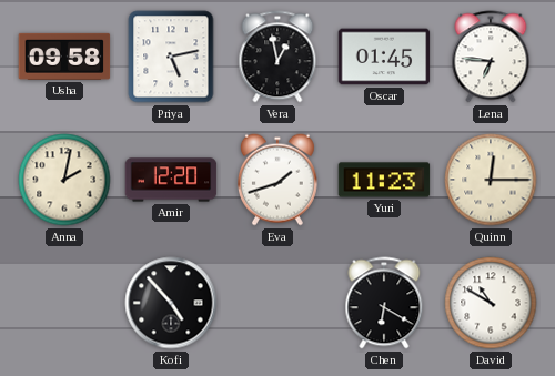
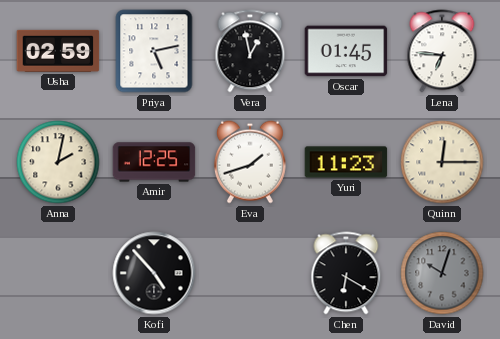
Usha: 09:58 -> 02:59 (58, 51)
Amir: 12:20 -> 12:25 (154, 162)
David: 10:50 -> 10:03 (442, 273)
David dial: white -> grey (442, 273)
